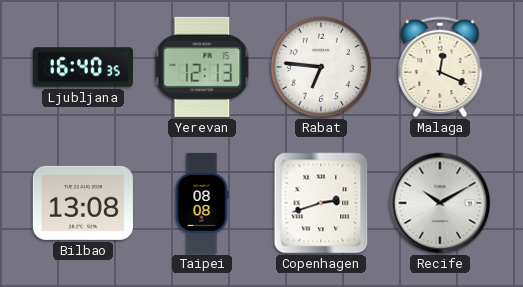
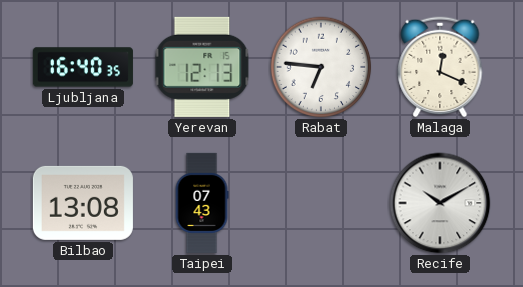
Taipei: 08:08 -> 07:43 (202, 203)
Copenhagen: 2:42 -> none (321, 203)
